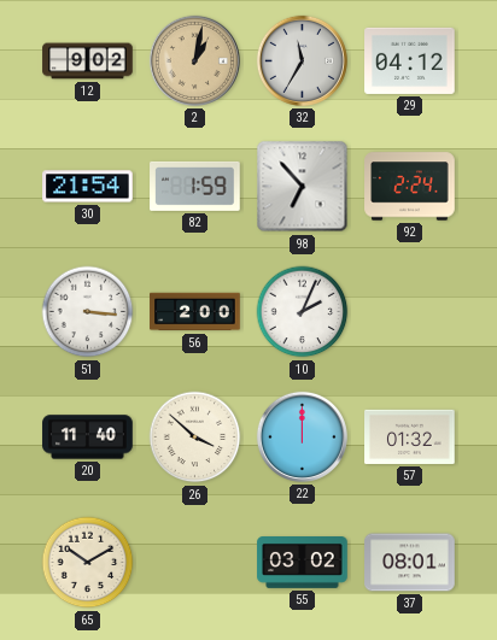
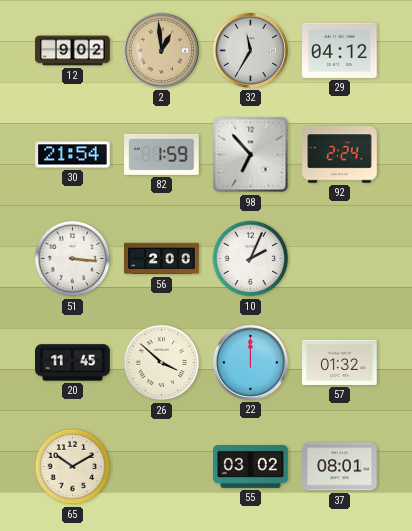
2: 1:02 -> 12:59 (161, 50)
20: 11:40 -> 11:45 (73, 363)
